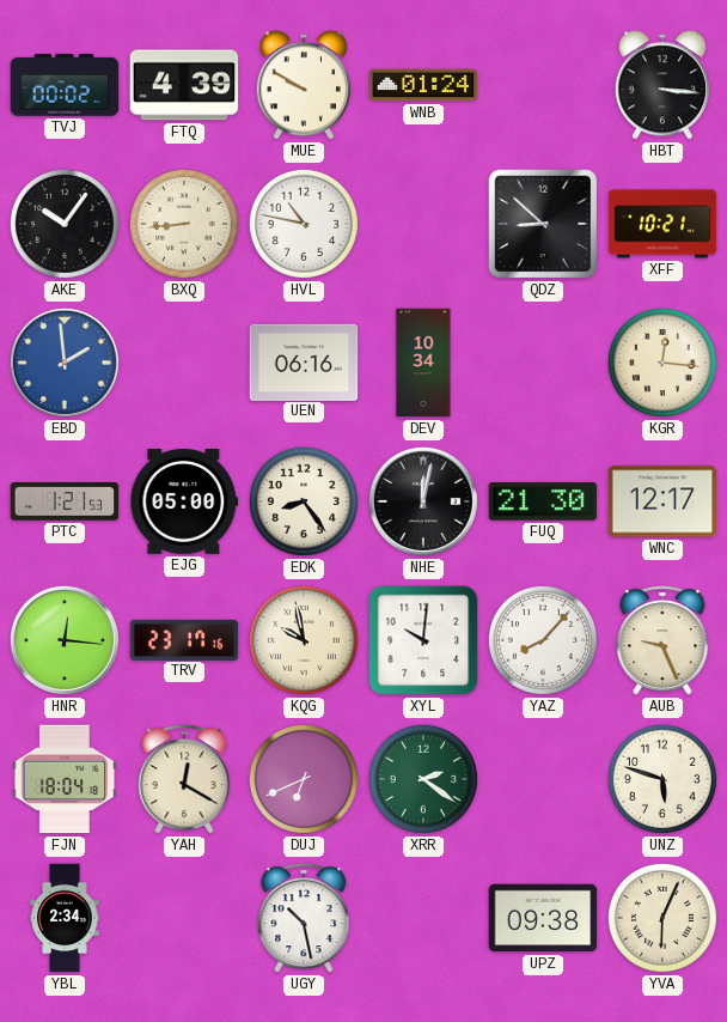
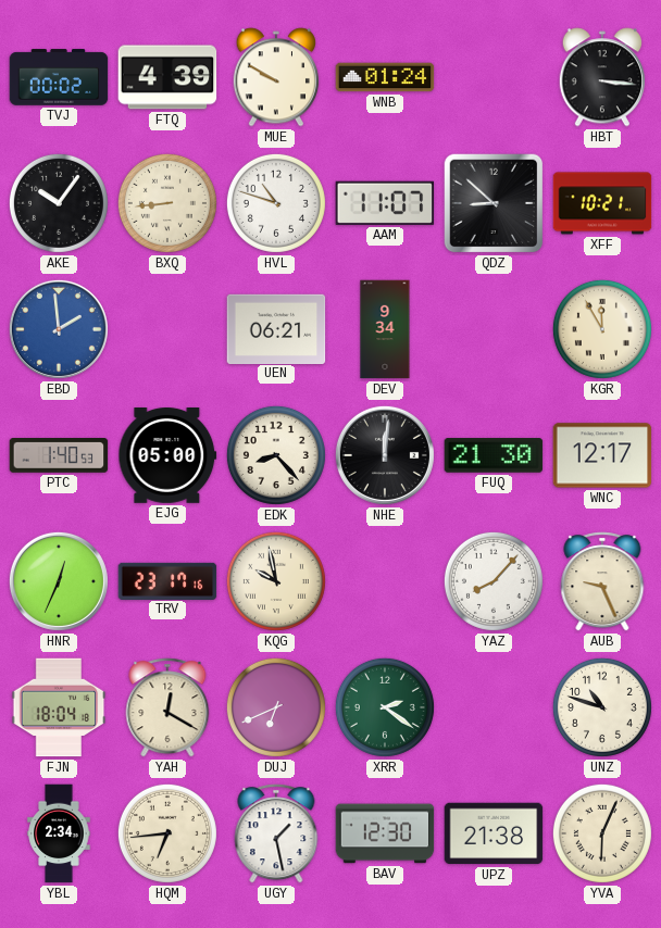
HVL: 10:47 -> 10:48 (276, 203)
AAM: none -> 11:07 (385, 203)
UEN: 06:16 -> 06:21 (276, 328)
DEV: 10:34 -> 9:34 (385, 329)
KGR: 12:16 -> 11:55 (602, 329)
PTC: 1:21 -> 1:40 (59, 456)
EDK: 8:24 -> 8:23 (276, 455)
NHE: 12:02 -> 12:01 (385, 455)
HNR: 12:16 -> 12:34 (59, 581)
XYL: 10:01 -> none (423, 640)
UNZ: 5:48 -> 10:48 (602, 707)
HQM: none -> 6:44 (167, 833)
UGY: 10:28 -> 1:28 (276, 833)
BAV: none -> 12:30 (385, 833)
UPZ: 09:38 -> 21:38 (494, 833)
